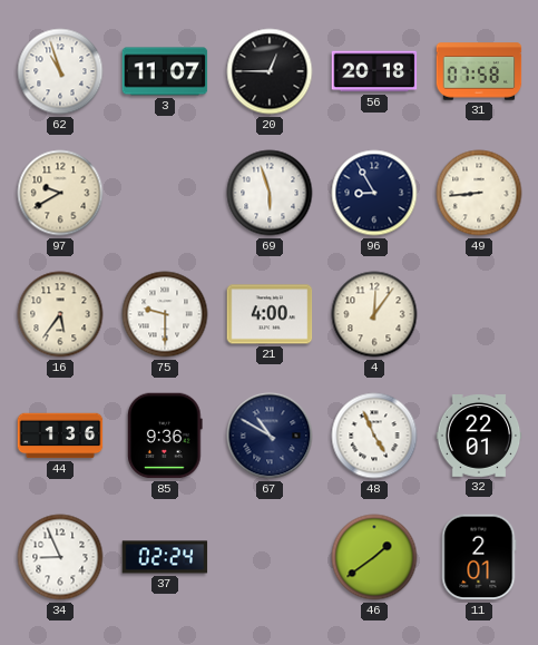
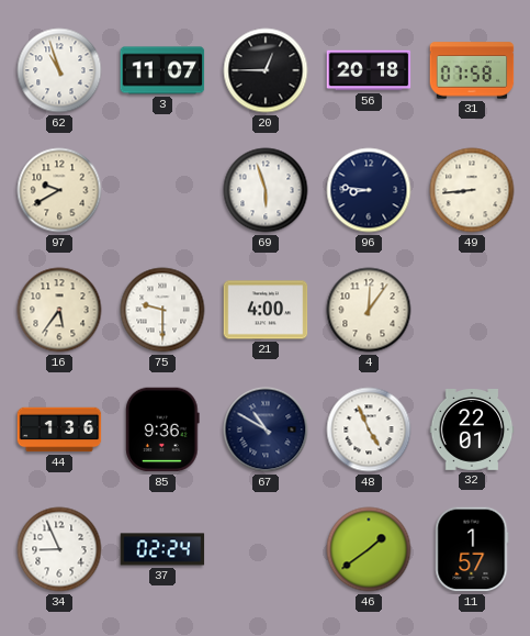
96: 8:55 -> 8:46 (369, 190)
11: 2:01 -> 1:57 (472, 549)
